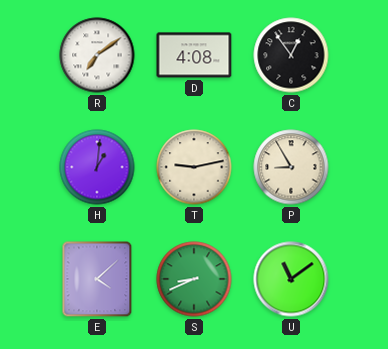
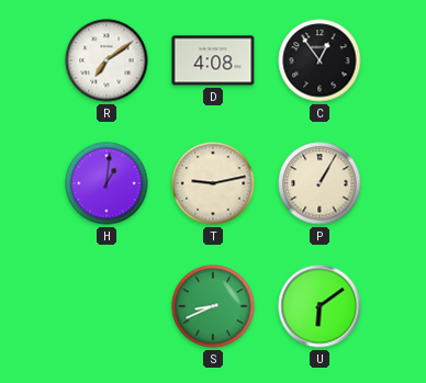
P: 8:55 -> 1:05 (319, 183)
E: 4:08 -> none (97, 279)
U: 11:09 -> 6:09 (319, 306)
